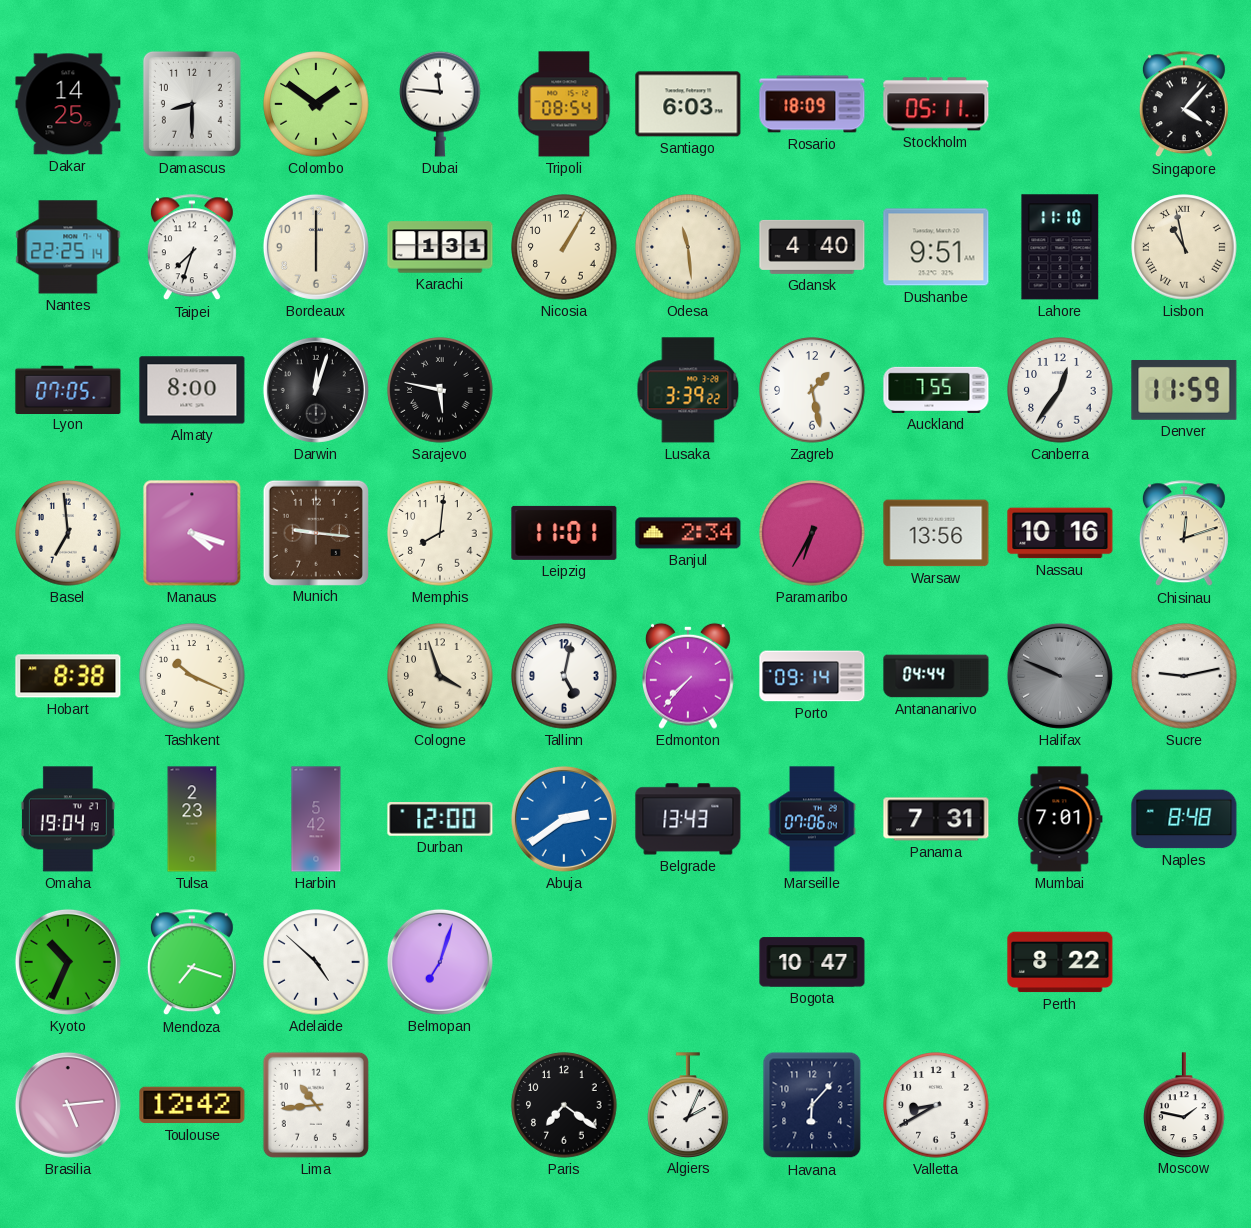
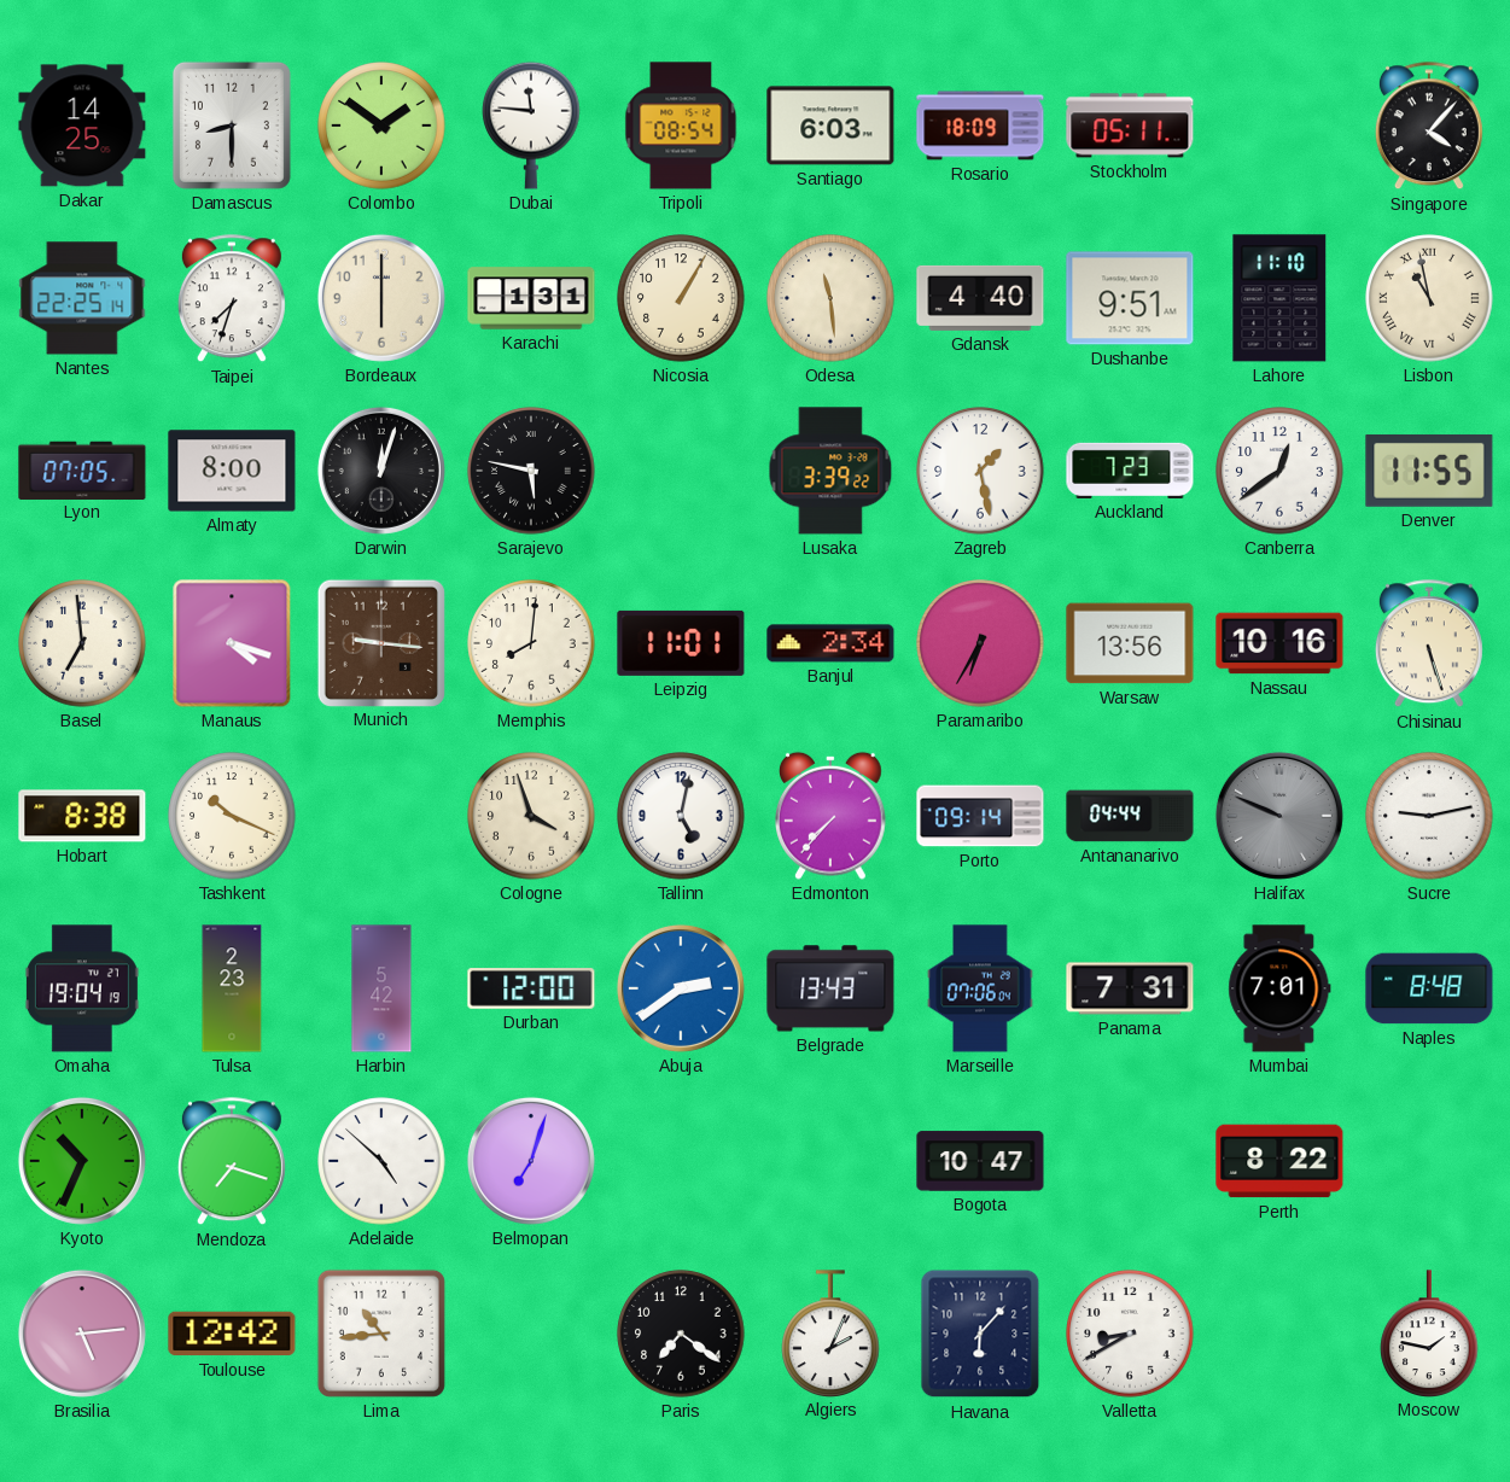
Auckland: 7:55 -> 7:23 (1130, 471)
Canberra: 12:36 -> 12:39 (1279, 471)
Denver: 11:59 -> 11:55 (1429, 471)
Chisinau: 12:12 -> 5:27 (1429, 644)
